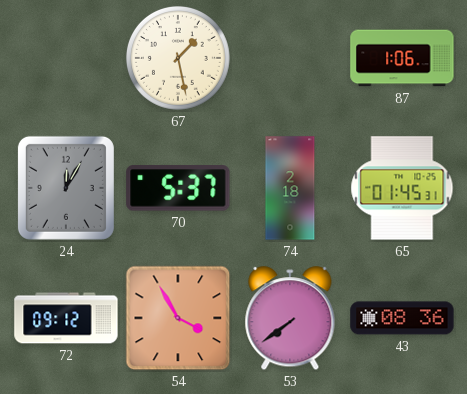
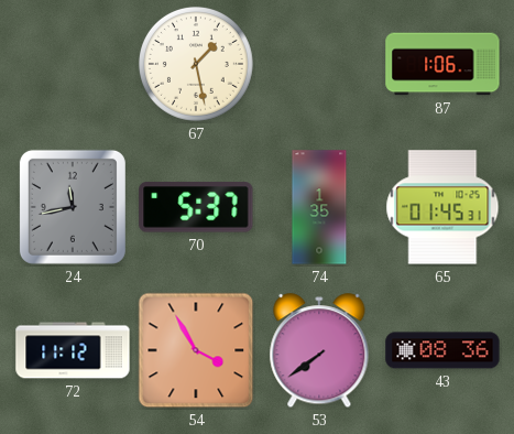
24: 12:05 -> 11:43 (73, 207)
74: 2:18 -> 1:35 (319, 207)
72: 09:12 -> 11:12 (73, 350)
